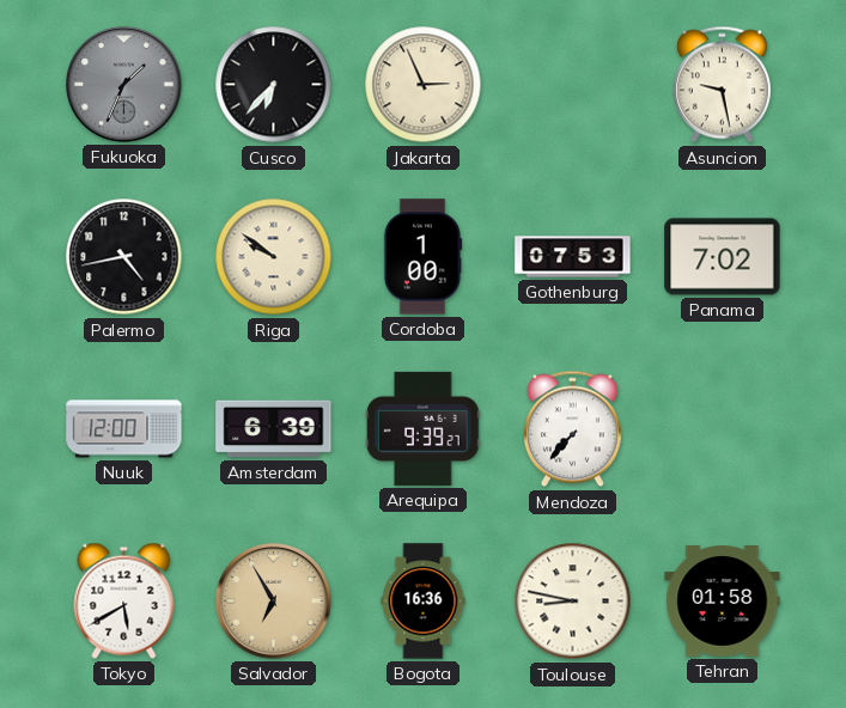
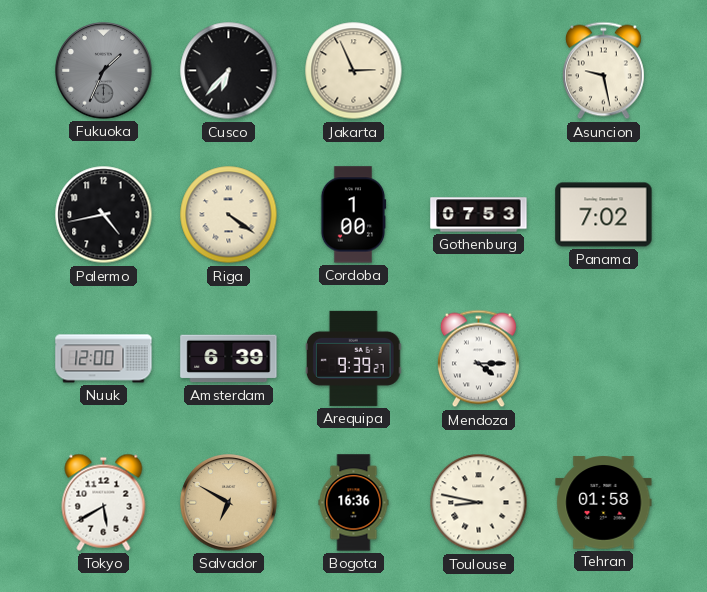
Riga: 9:51 -> 4:21 (229, 215)
Mendoza: 7:37 -> 4:15 (478, 359)
Salvador: 6:55 -> 6:50 (229, 503)
